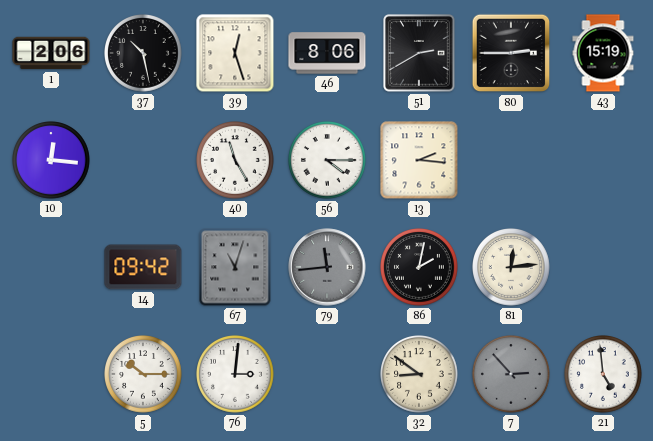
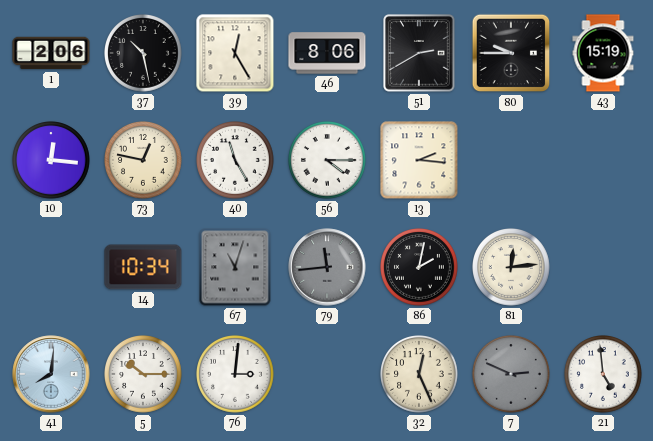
39: 12:27 -> 12:25 (235, 53)
80: 2:45 -> 9:45 (511, 53)
73: none -> 12:47 (144, 161)
14: 09:42 -> 10:34 (143, 267)
41: none -> 8:01 (51, 374)
32: 8:51 -> 12:26 (420, 375)
7: 2:53 -> 2:49 (512, 375)
